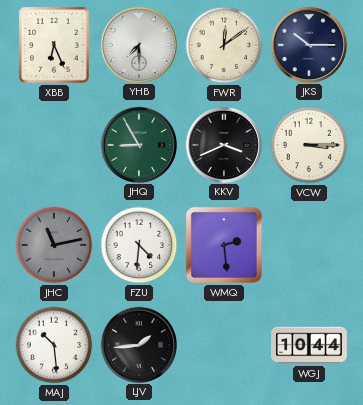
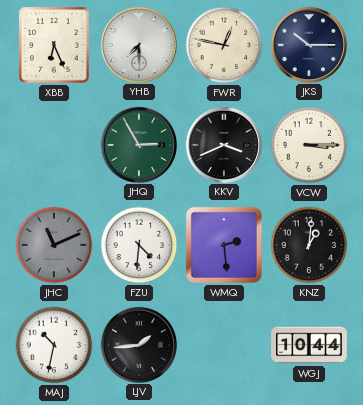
FWR: 12:09 -> 12:47 (224, 45)
JHQ: 8:55 -> 2:55 (138, 144)
JHC: 11:13 -> 11:11 (54, 245)
KNZ: none -> 1:01 (309, 245)
MAJ: 10:29 -> 10:32 (54, 345)
